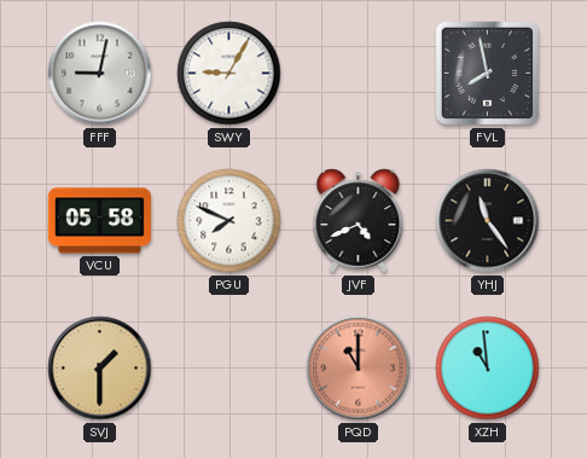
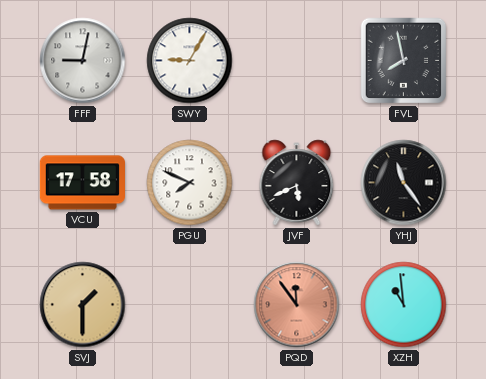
VCU: 05:58 -> 17:58 (82, 183)
JVF: 4:41 -> 5:41 (297, 183)
PQD: 11:00 -> 11:54 (297, 305)
